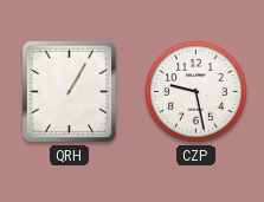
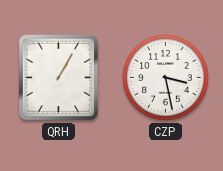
CZP: 9:28 -> 3:28 (166, 78)
